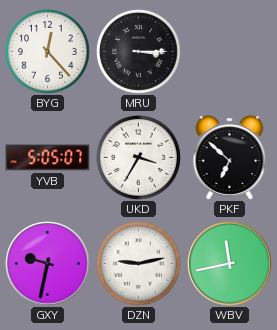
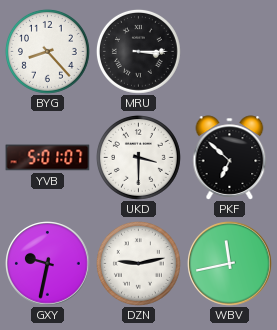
BYG: 12:23 -> 8:23 (47, 51)
YVB: 5:05 -> 5:01 (48, 158)
UKD: 3:35 -> 3:30 (138, 157)
